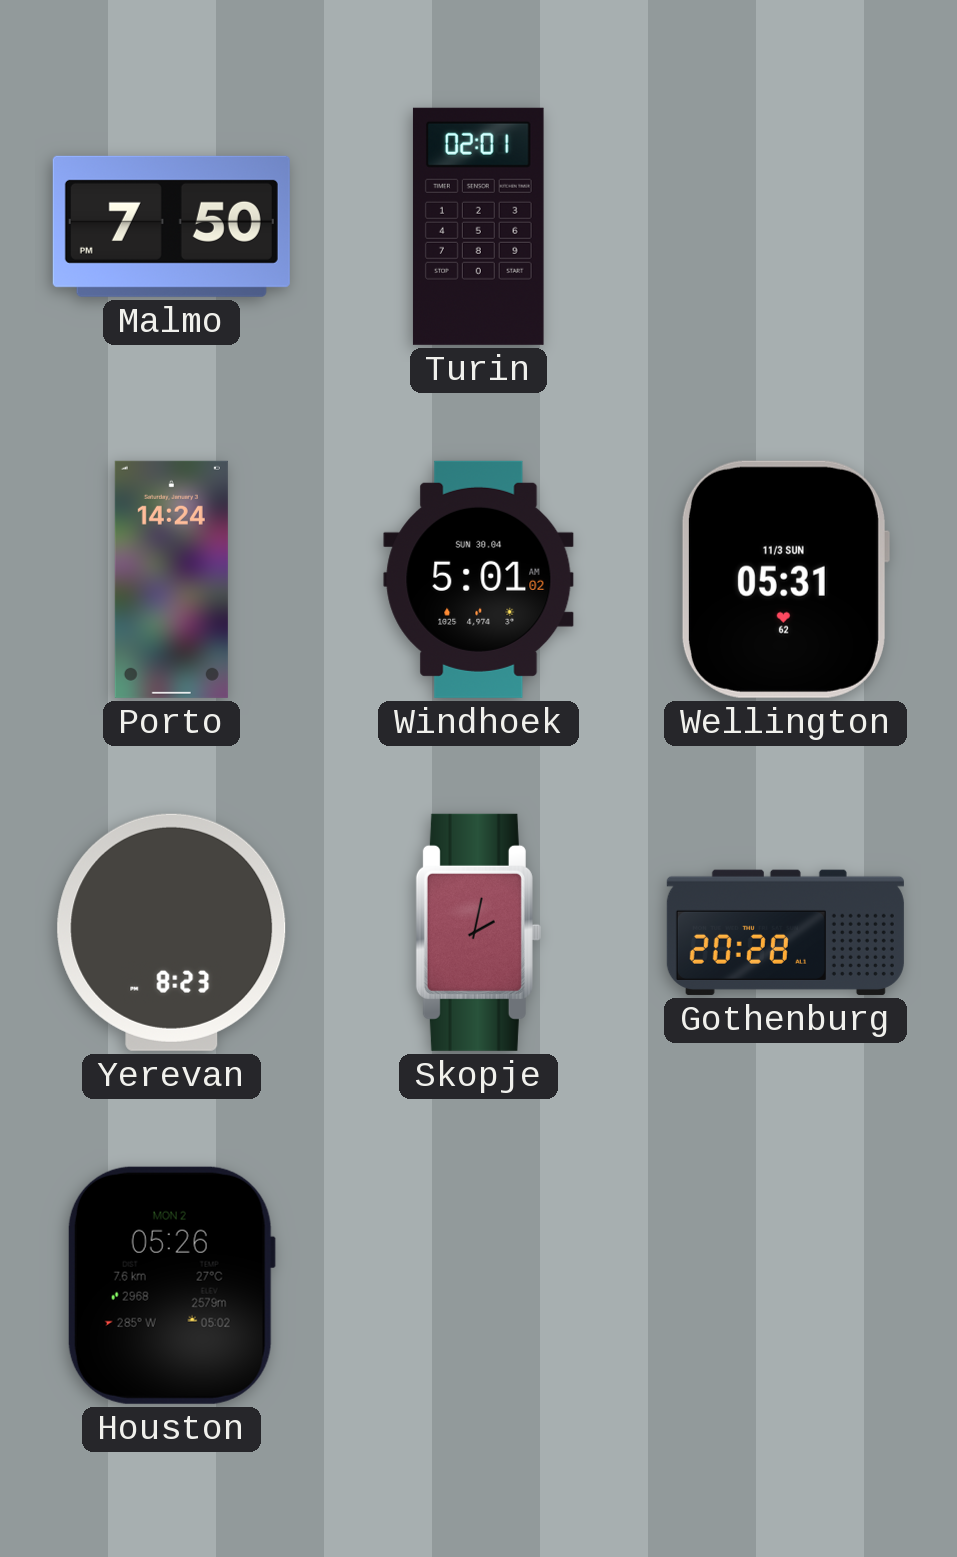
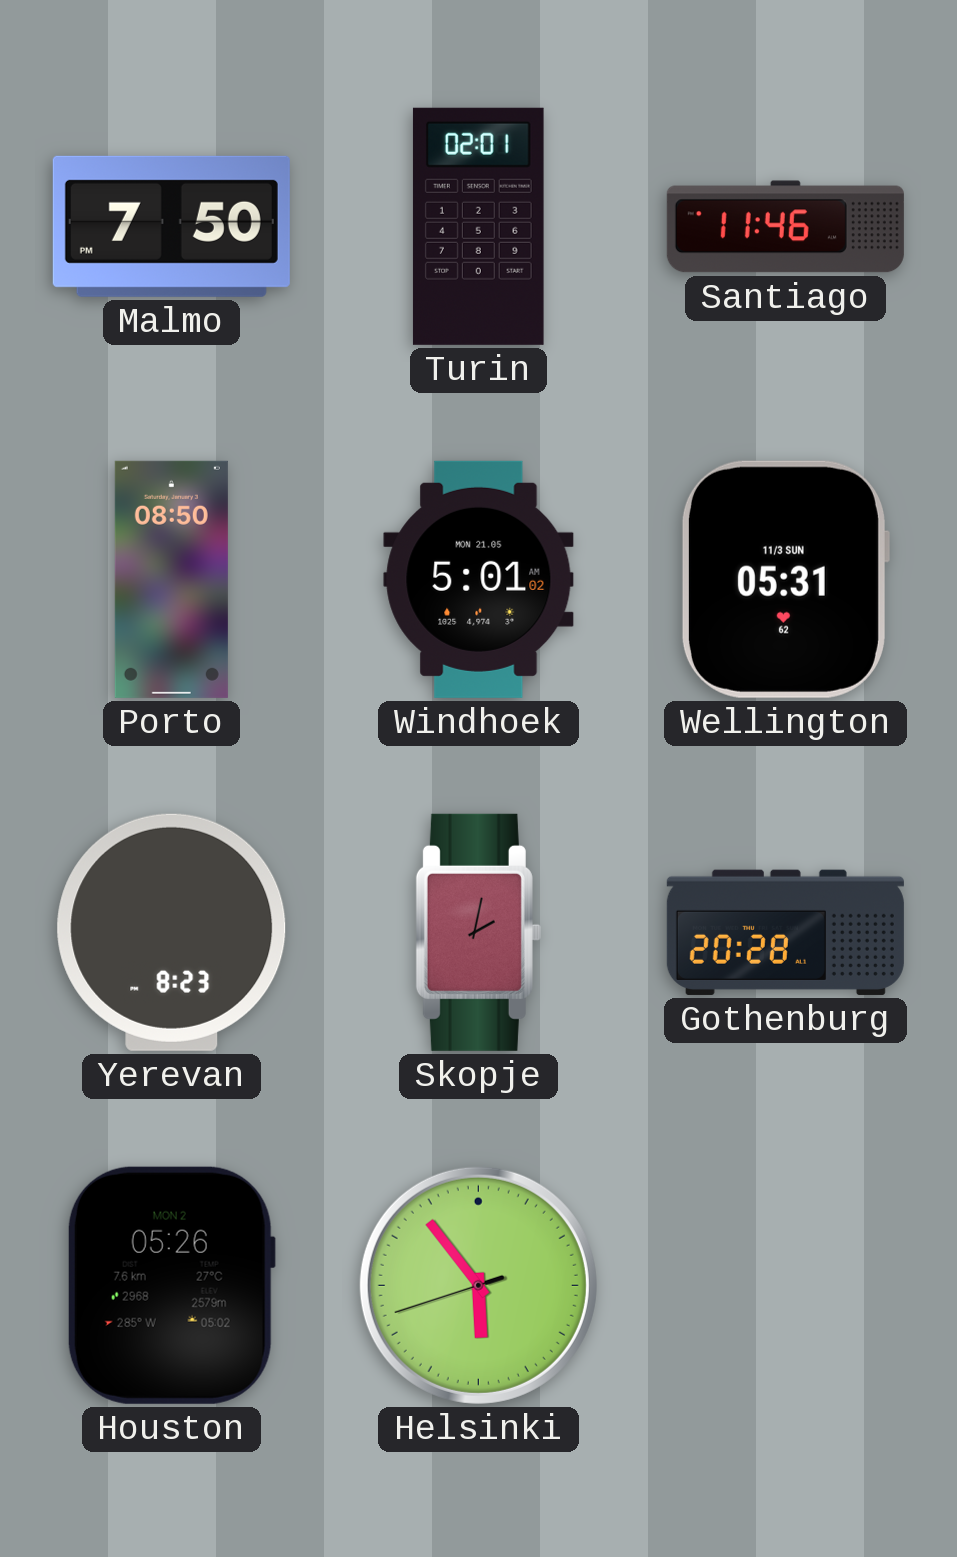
Santiago: none -> 11:46 (785, 227)
Porto: 14:24 -> 08:50 (171, 579)
Windhoek date: SUN 30.04 -> MON 21.05 (479, 579)
Helsinki: none -> 5:53 (478, 1285)
